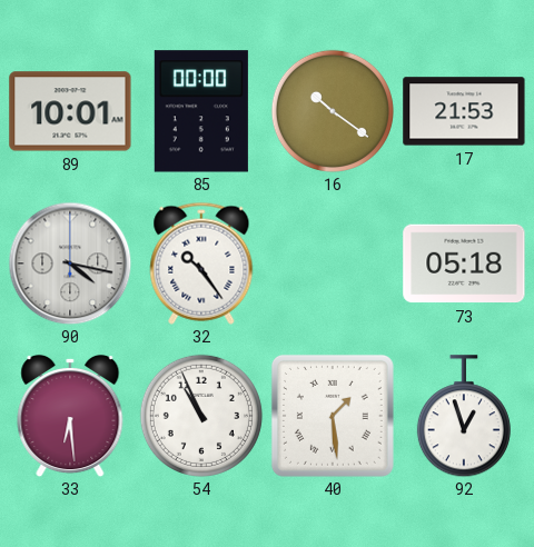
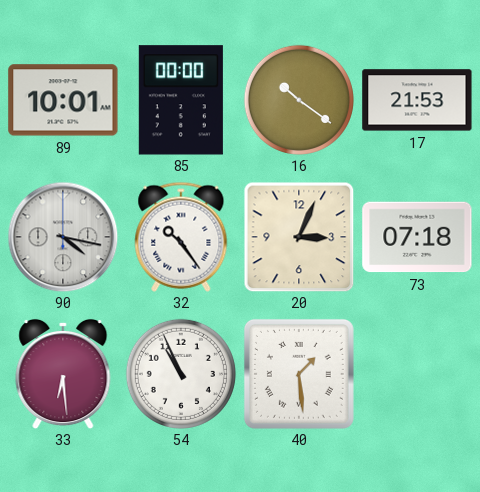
20: none -> 3:04 (299, 237)
73: 05:18 -> 07:18 (417, 237)
92: 12:57 -> none (464, 416)
